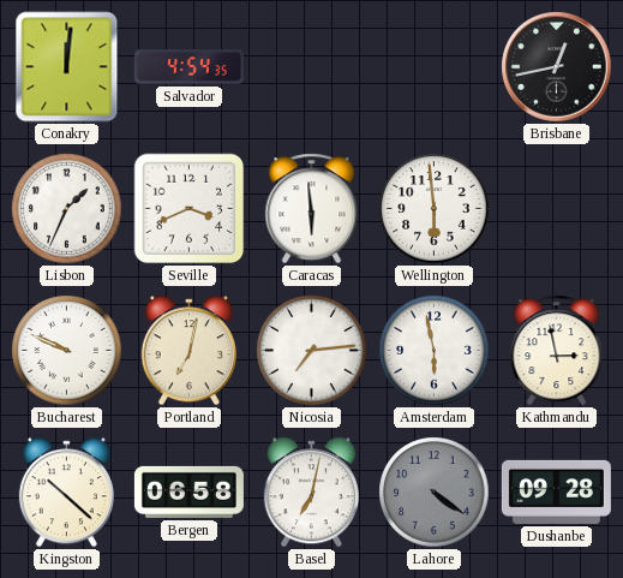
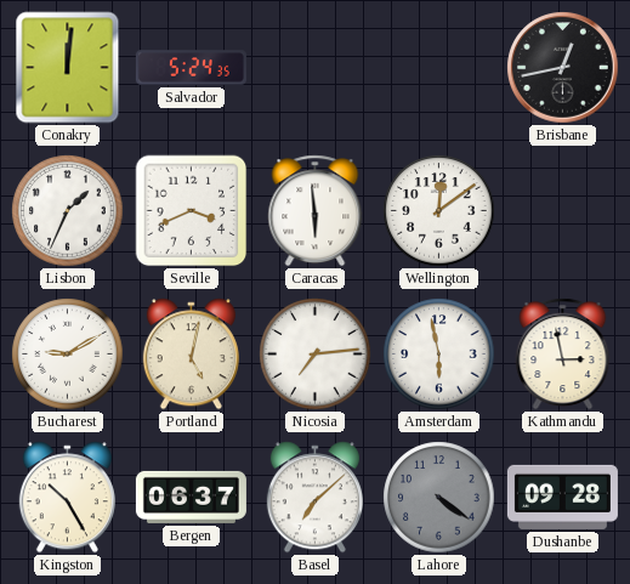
Salvador: 4:54 -> 5:24 (191, 68)
Wellington: 5:59 -> 12:09 (439, 211)
Bucharest: 9:49 -> 9:10 (68, 355)
Portland: 7:02 -> 5:02 (191, 355)
Kingston: 10:22 -> 10:25 (67, 498)
Bergen: 06:58 -> 06:37 (191, 497)
Basel: 7:02 -> 7:08 (314, 498)
